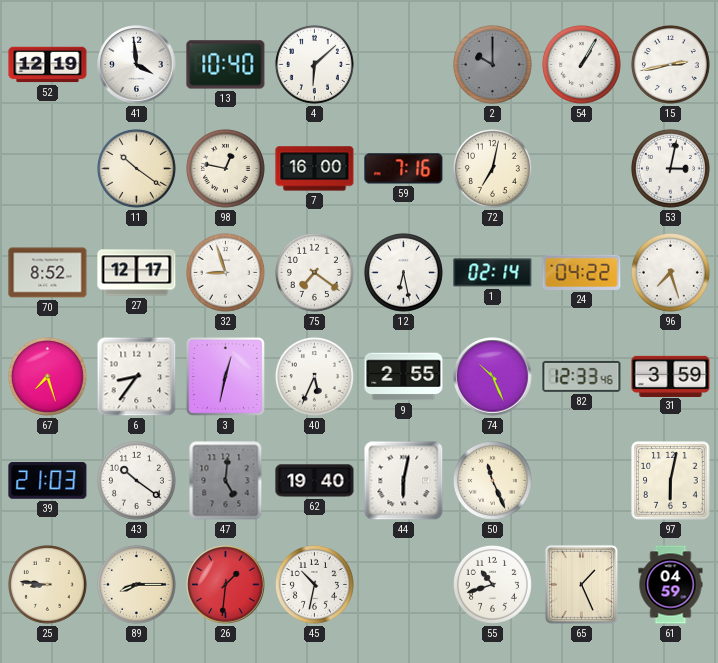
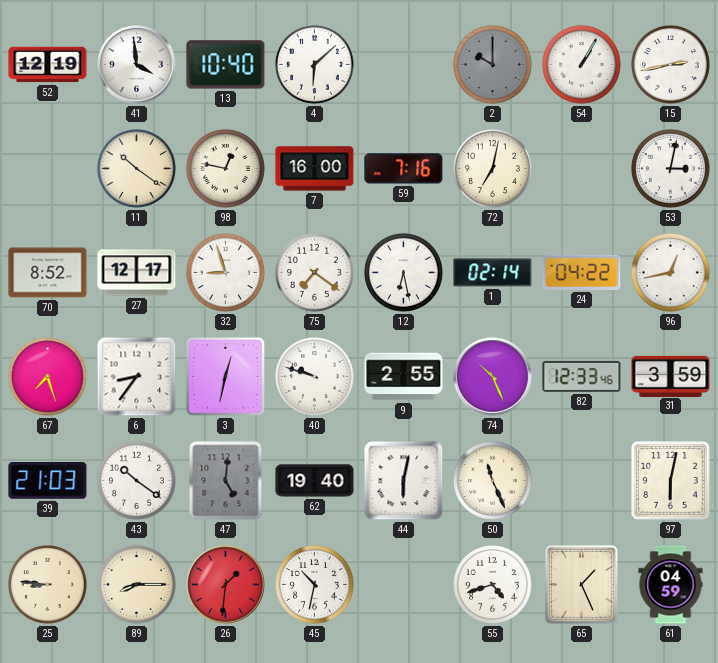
96: 7:27 -> 12:43 (670, 272)
40: 5:34 -> 9:48 (314, 376)
55: 10:42 -> 4:42 (492, 584)
